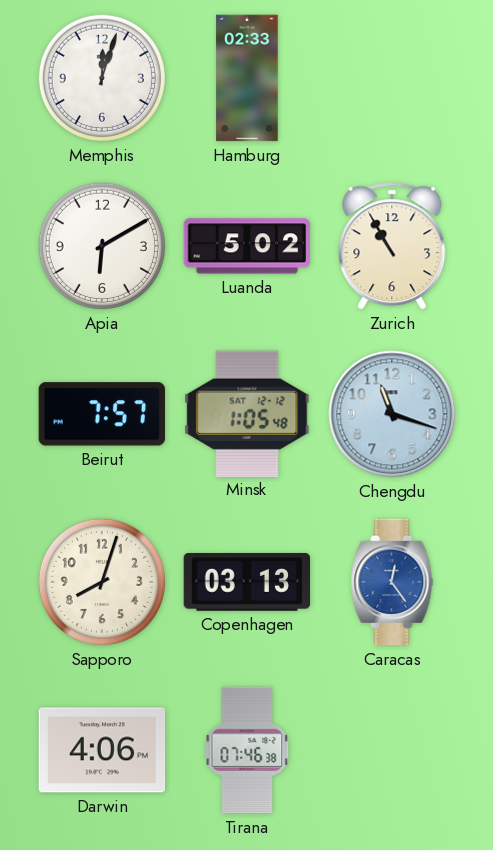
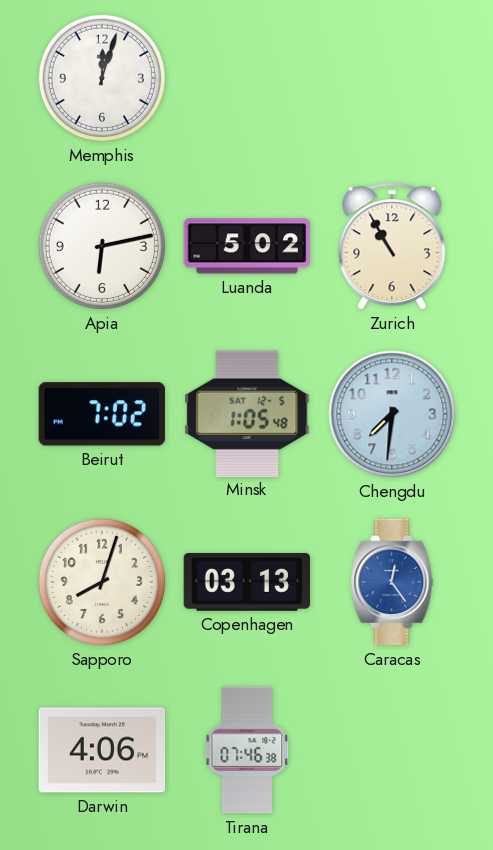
Hamburg: 02:33 -> none (247, 78)
Apia: 6:10 -> 6:13 (102, 246)
Beirut: 7:57 -> 7:02 (102, 414)
Minsk date: SAT 12-12 -> SAT 12-5 (247, 413)
Chengdu: 11:18 -> 7:31 (392, 414)
